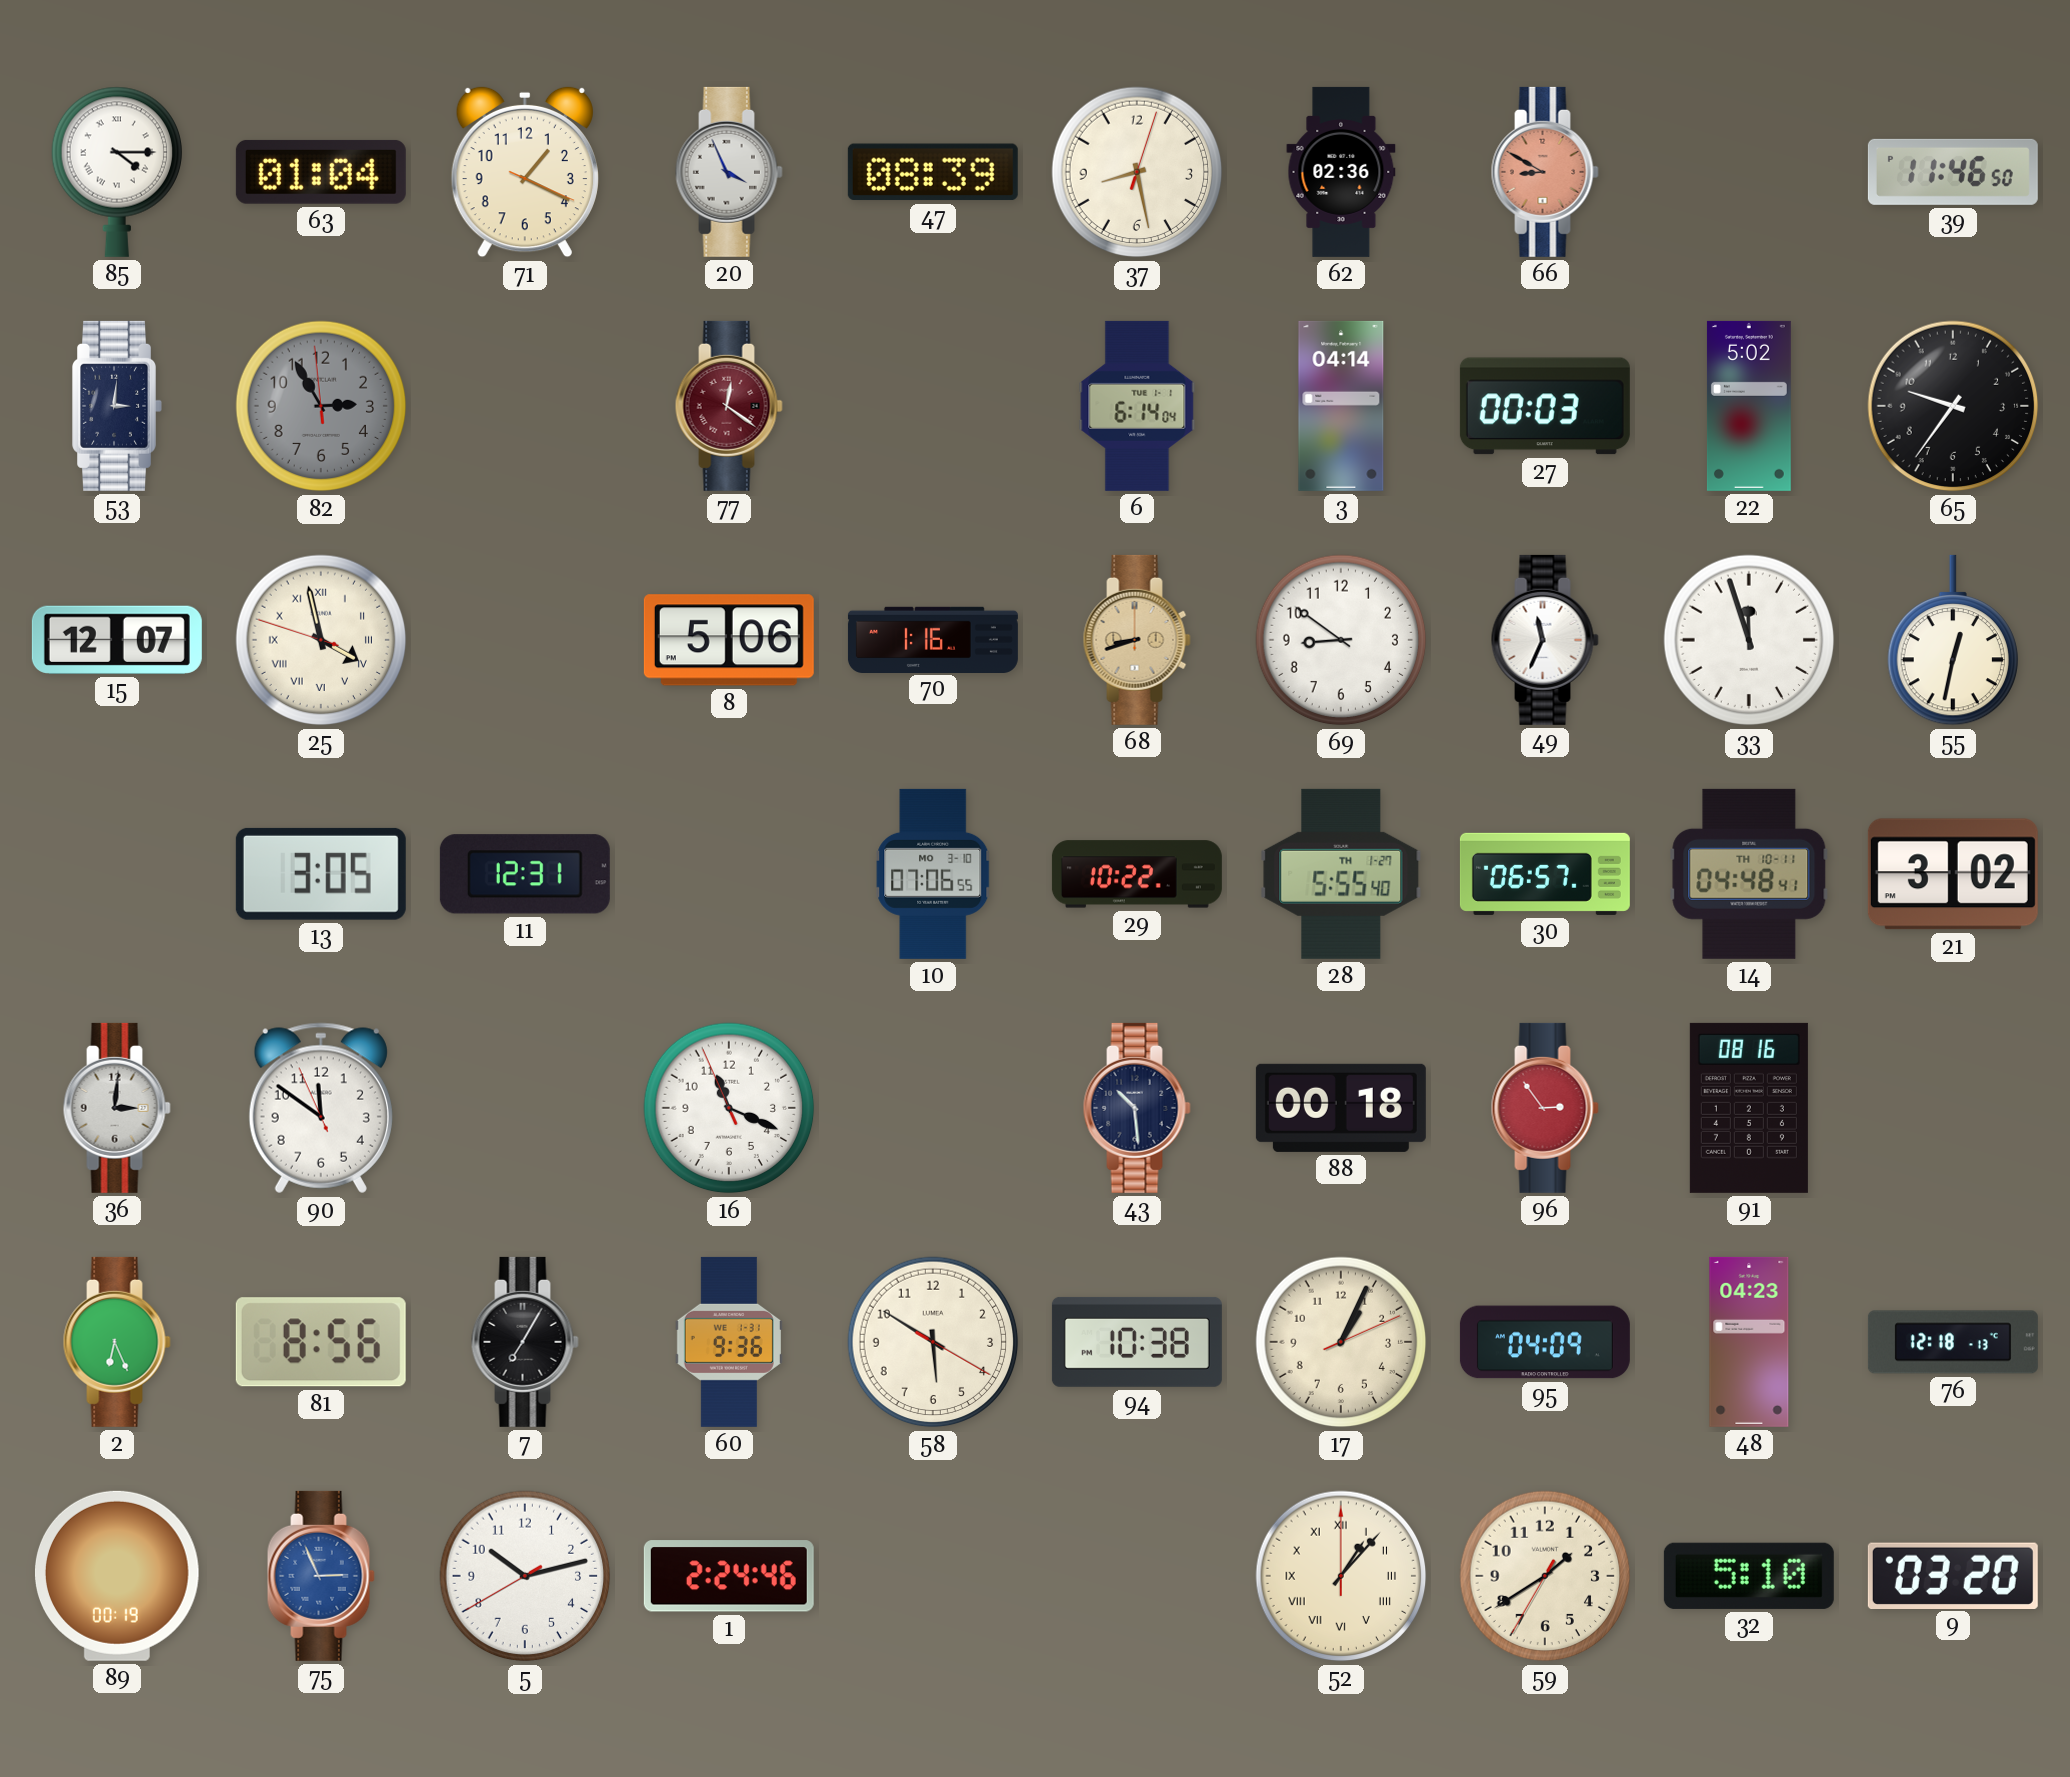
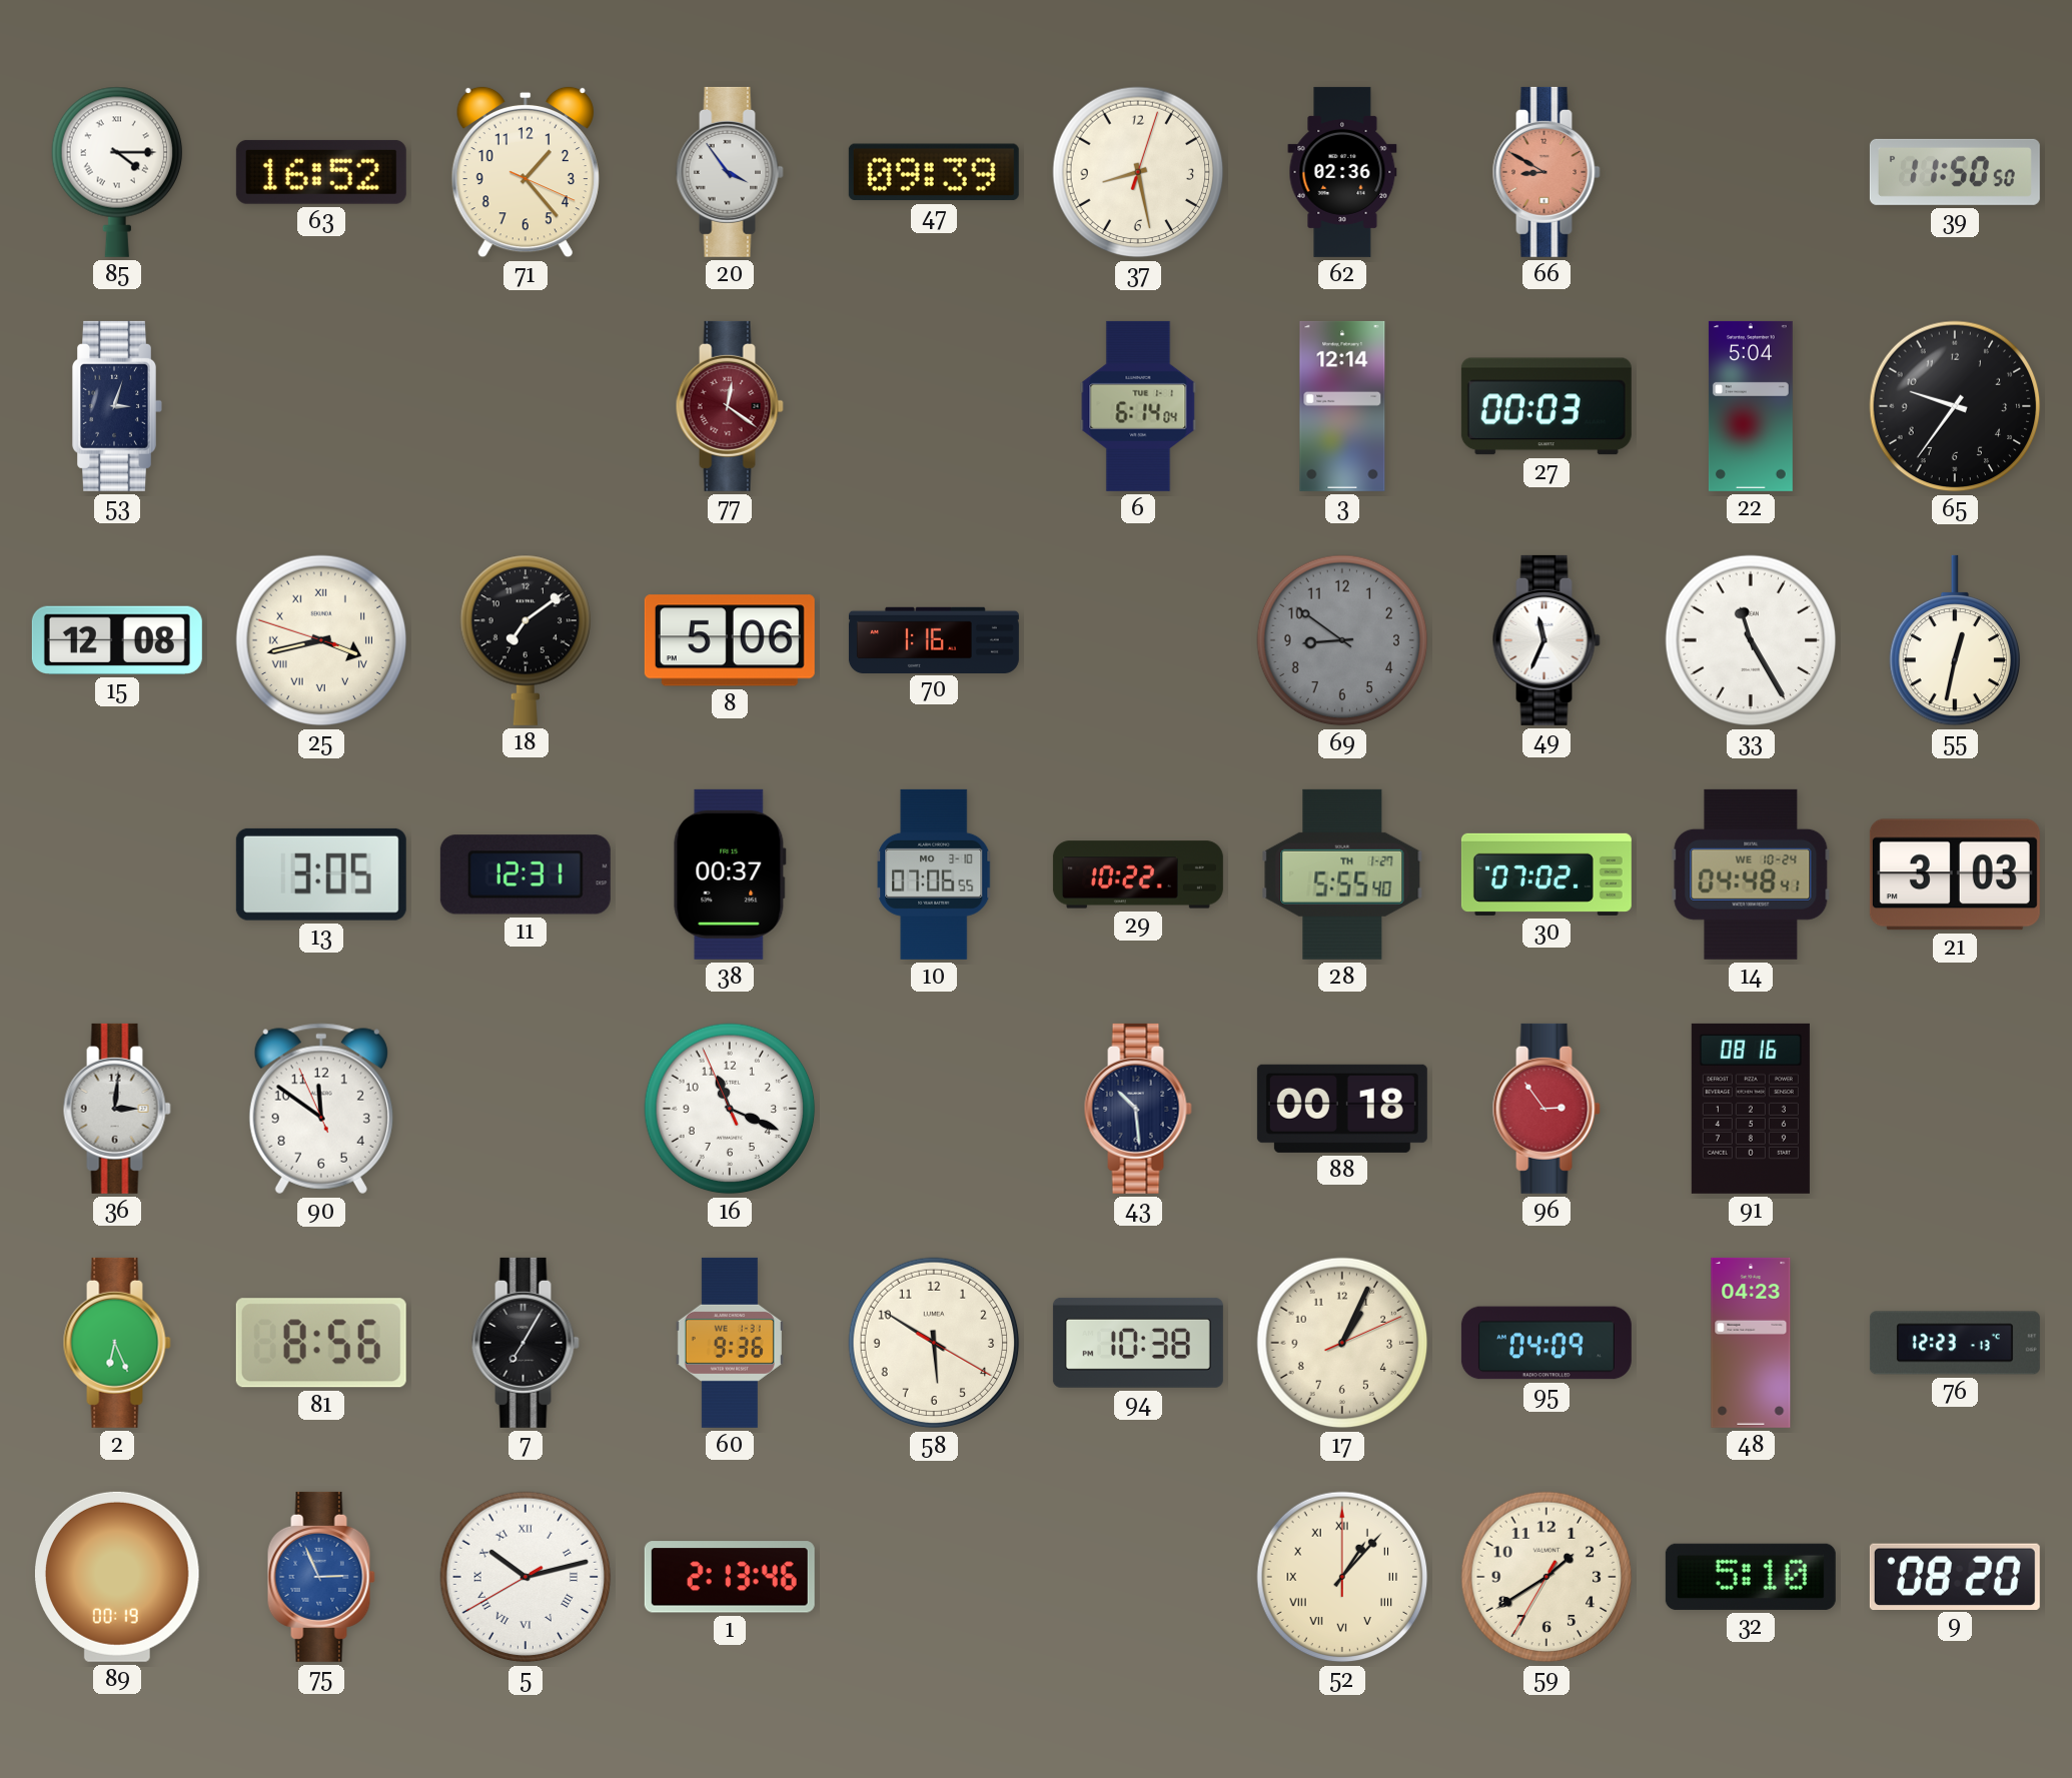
63: 01:04 -> 16:52 (321, 172)
71: 1:19 -> 1:23 (526, 172)
20: 3:56 -> 3:54 (730, 172)
47: 08:39 -> 09:39 (934, 172)
39: 11:46 -> 11:50 (1955, 172)
53: 3:01 -> 3:03 (117, 406)
82: 2:54 -> none (321, 406)
3: 04:14 -> 12:14 (1342, 406)
22: 5:02 -> 5:04 (1751, 406)
15: 12:07 -> 12:08 (117, 640)
25: 3:57 -> 3:42 (321, 640)
18: none -> 7:09 (525, 640)
68: 8:42 -> none (1137, 640)
69 dial: white -> grey (1342, 640)
33: 11:57 -> 11:25 (1751, 640)
38: none -> 00:37 (730, 874)
30: 06:57 -> 07:02 (1546, 874)
14 date: TH 10-11 -> WE 10-24 (1751, 874)
21: 3:02 -> 3:03 (1955, 874)
76: 12:18 -> 12:23 (1955, 1343)
5 numerals: Arabic -> Roman (526, 1577)
1: 2:24 -> 2:13 (730, 1577)
9: 03:20 -> 08:20 (1955, 1576)
